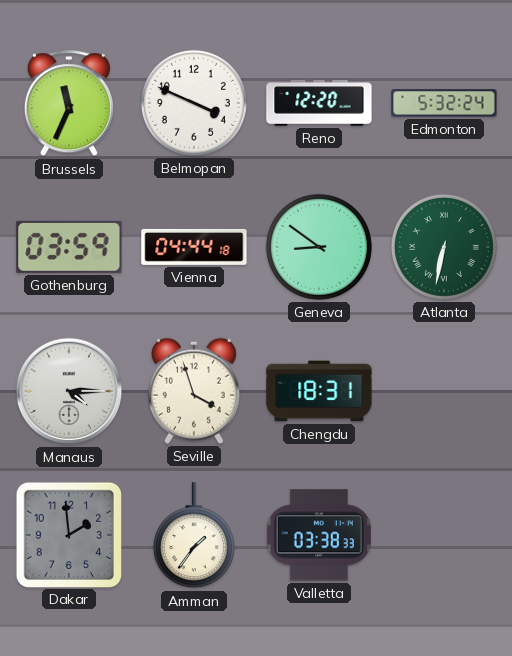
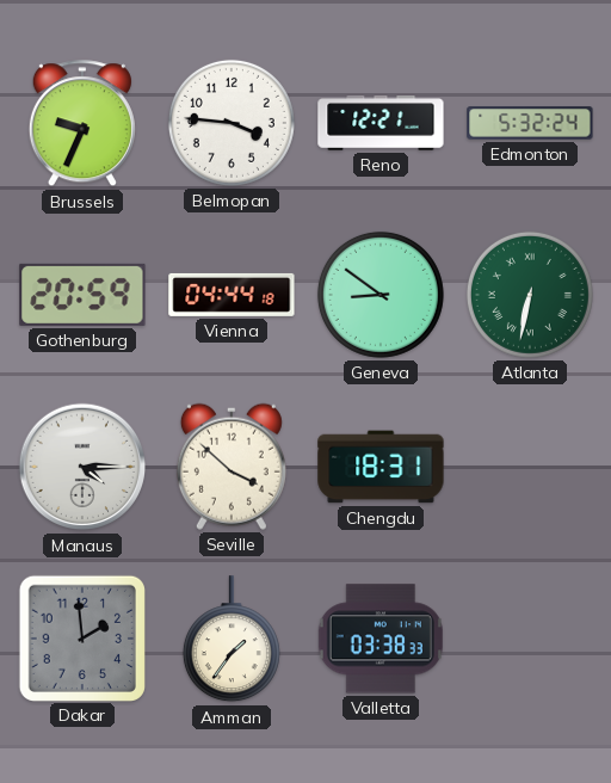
Brussels: 11:34 -> 9:34 (82, 124)
Belmopan: 3:49 -> 3:46 (232, 123)
Reno: 12:20 -> 12:21 (381, 123)
Gothenburg: 03:59 -> 20:59 (82, 295)
Seville: 3:57 -> 3:52 (232, 467)
